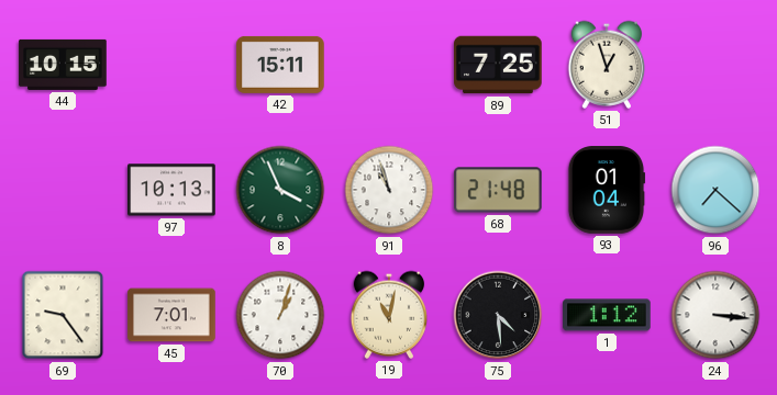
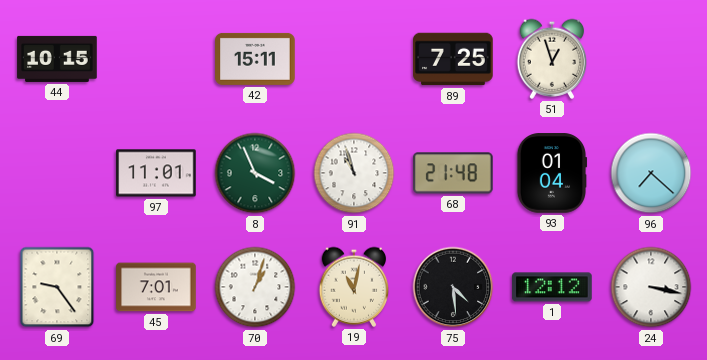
97: 10:13 -> 11:01 (156, 173)
1: 1:12 -> 12:12 (552, 287)
24: 3:16 -> 3:17 (651, 287)
